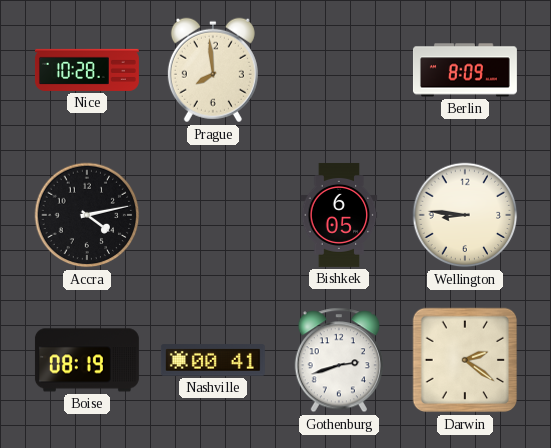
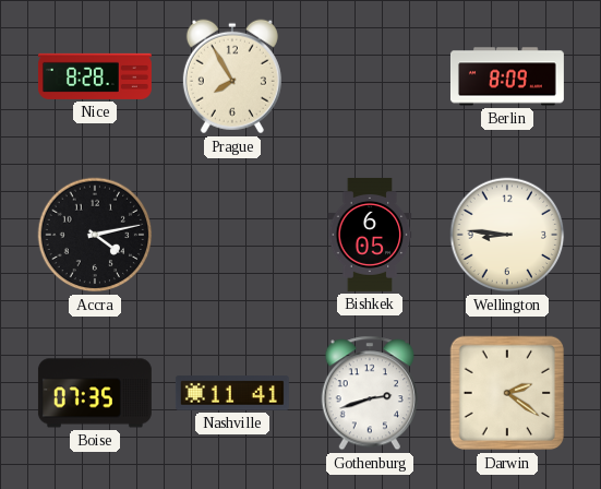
Nice: 10:28 -> 8:28 (95, 76)
Prague: 7:59 -> 7:55 (232, 76)
Boise: 08:19 -> 07:35 (95, 393)
Nashville: 00:41 -> 11:41 (232, 393)
